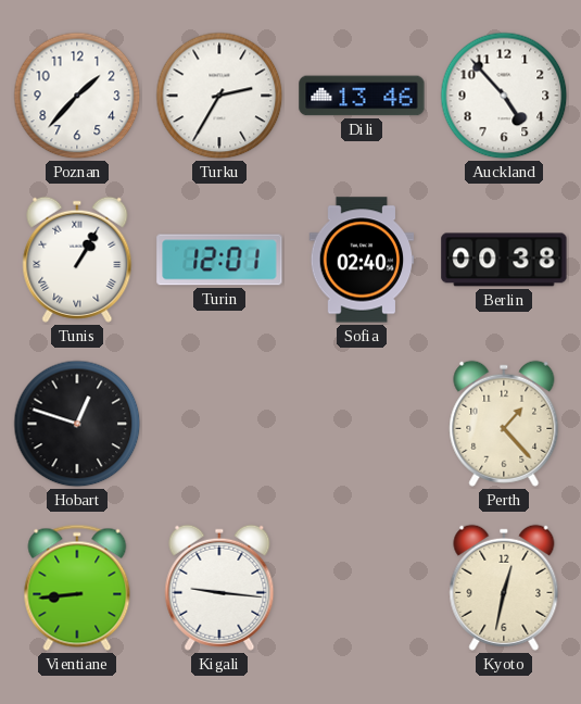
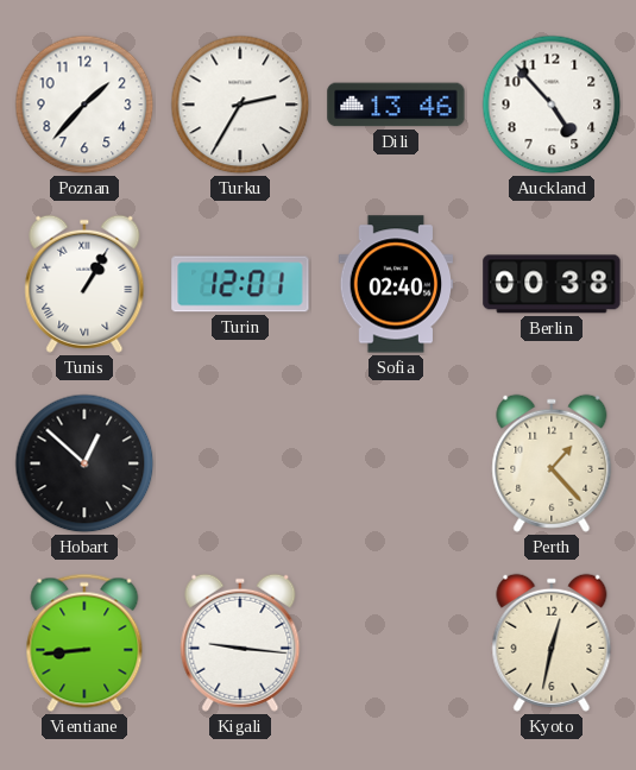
Hobart: 12:48 -> 12:52 (84, 463)
